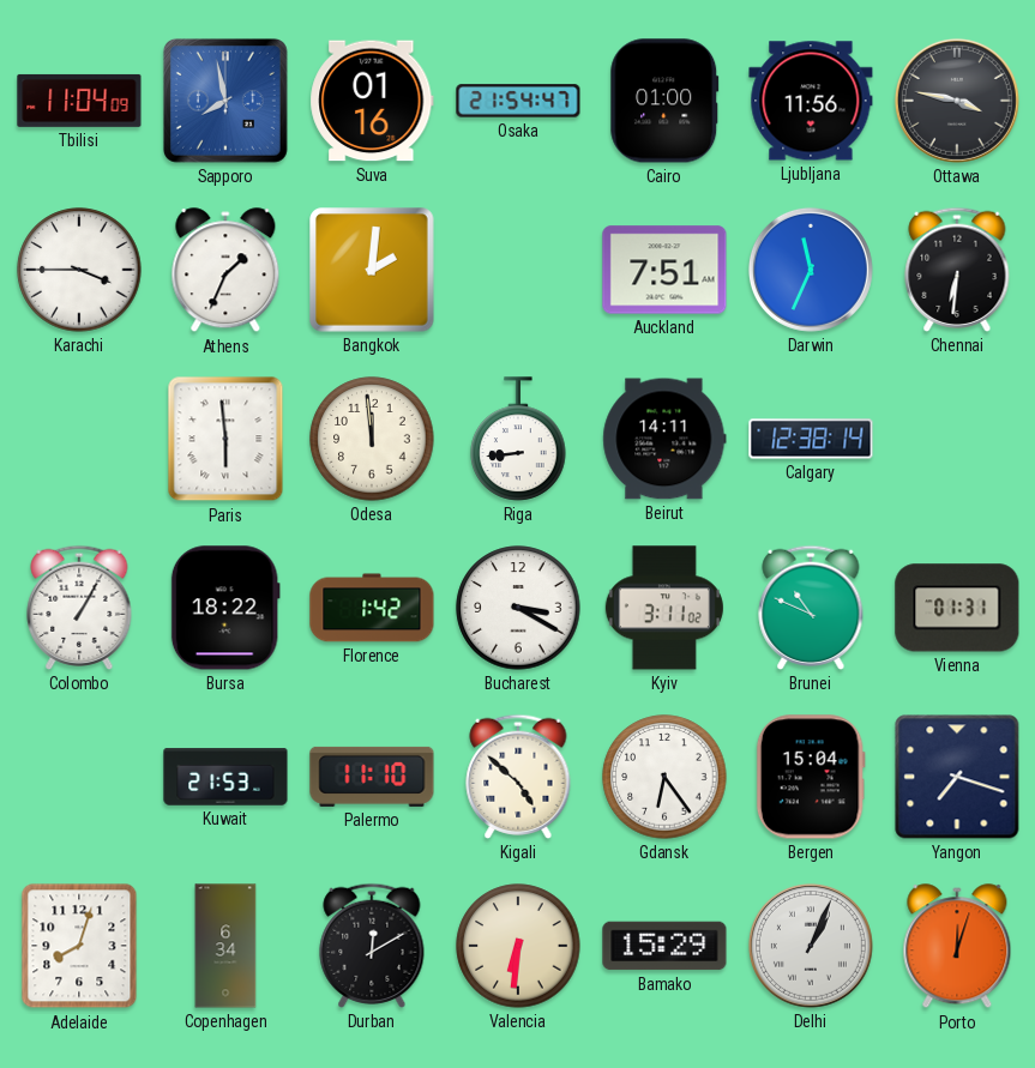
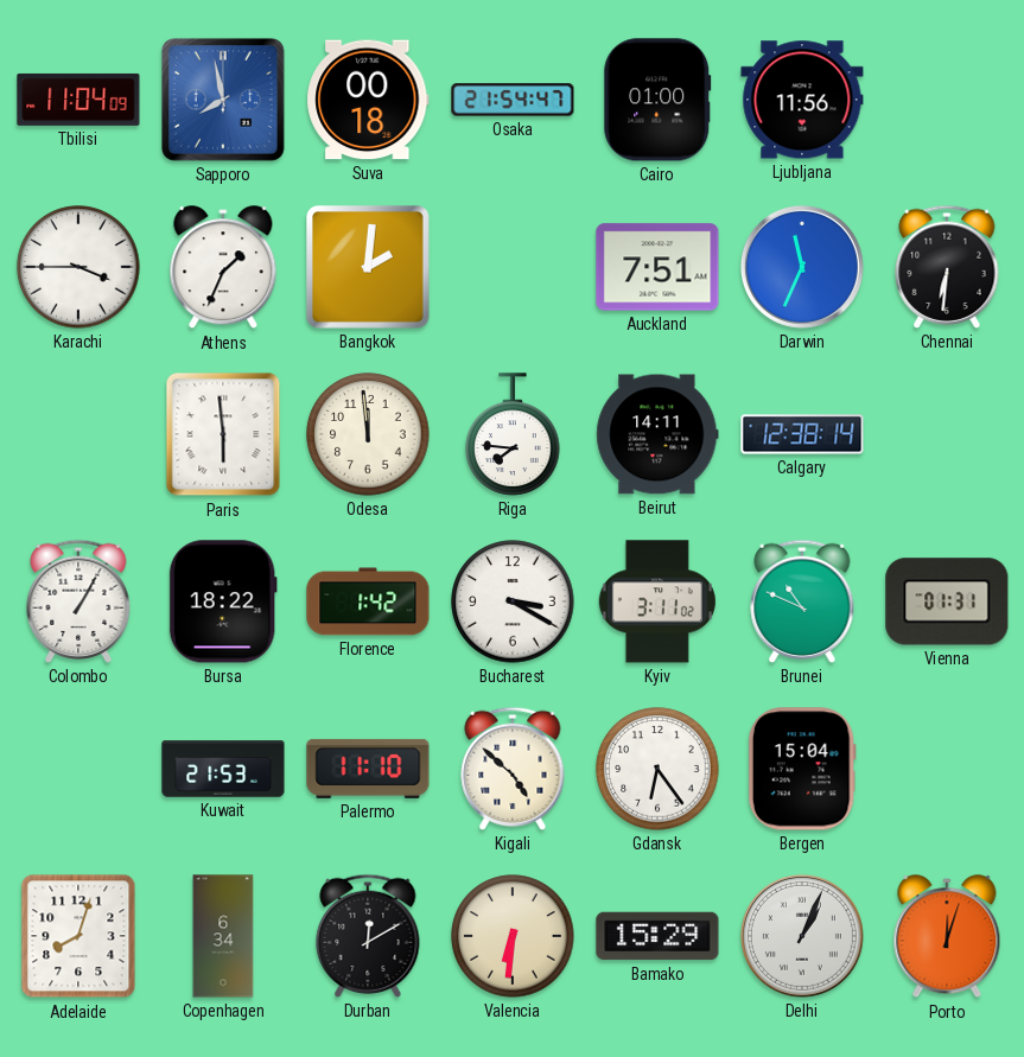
Suva: 01:16 -> 00:18 (368, 100)
Ottawa: 3:47 -> none (957, 101)
Riga: 8:44 -> 7:46 (513, 434)
Yangon: 7:18 -> none (957, 777)
